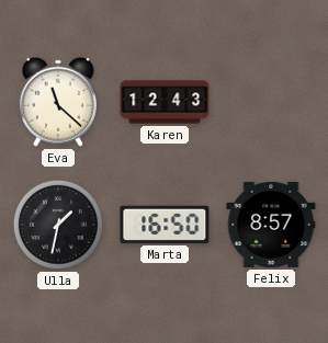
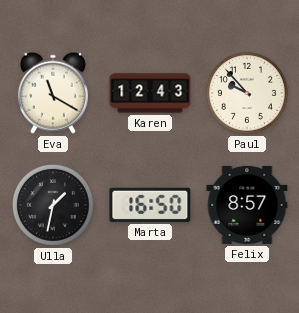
Eva: 11:22 -> 11:20 (53, 93)
Paul: none -> 9:53 (247, 93)
